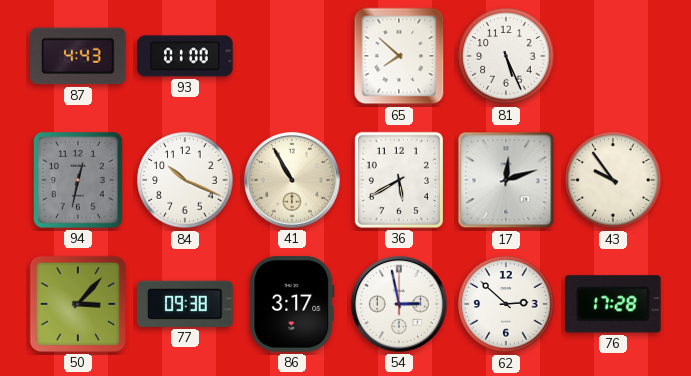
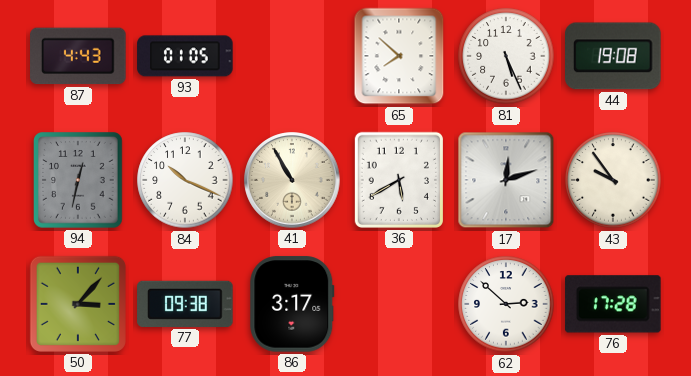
93: 01:00 -> 01:05 (185, 56)
44: none -> 19:08 (613, 56)
54: 2:58 -> none (399, 304)
